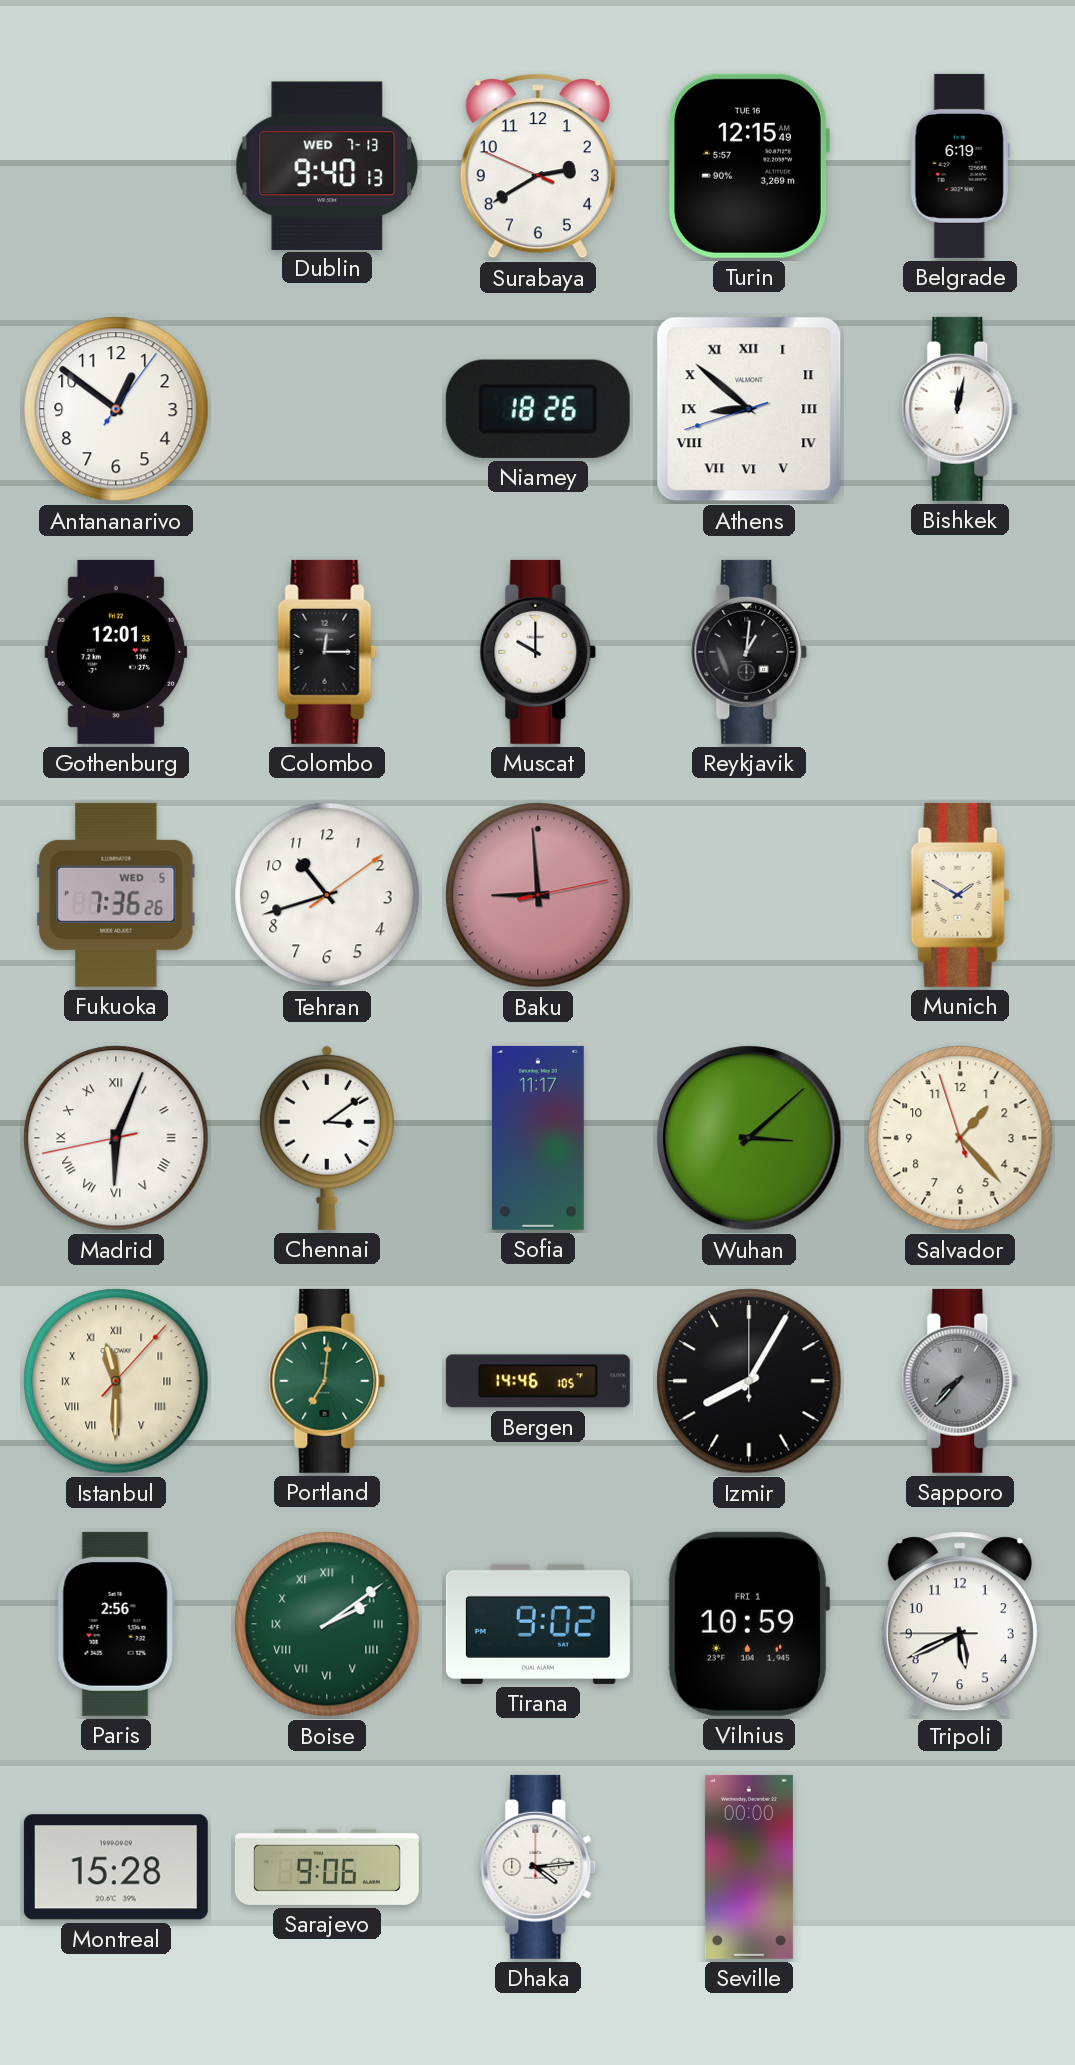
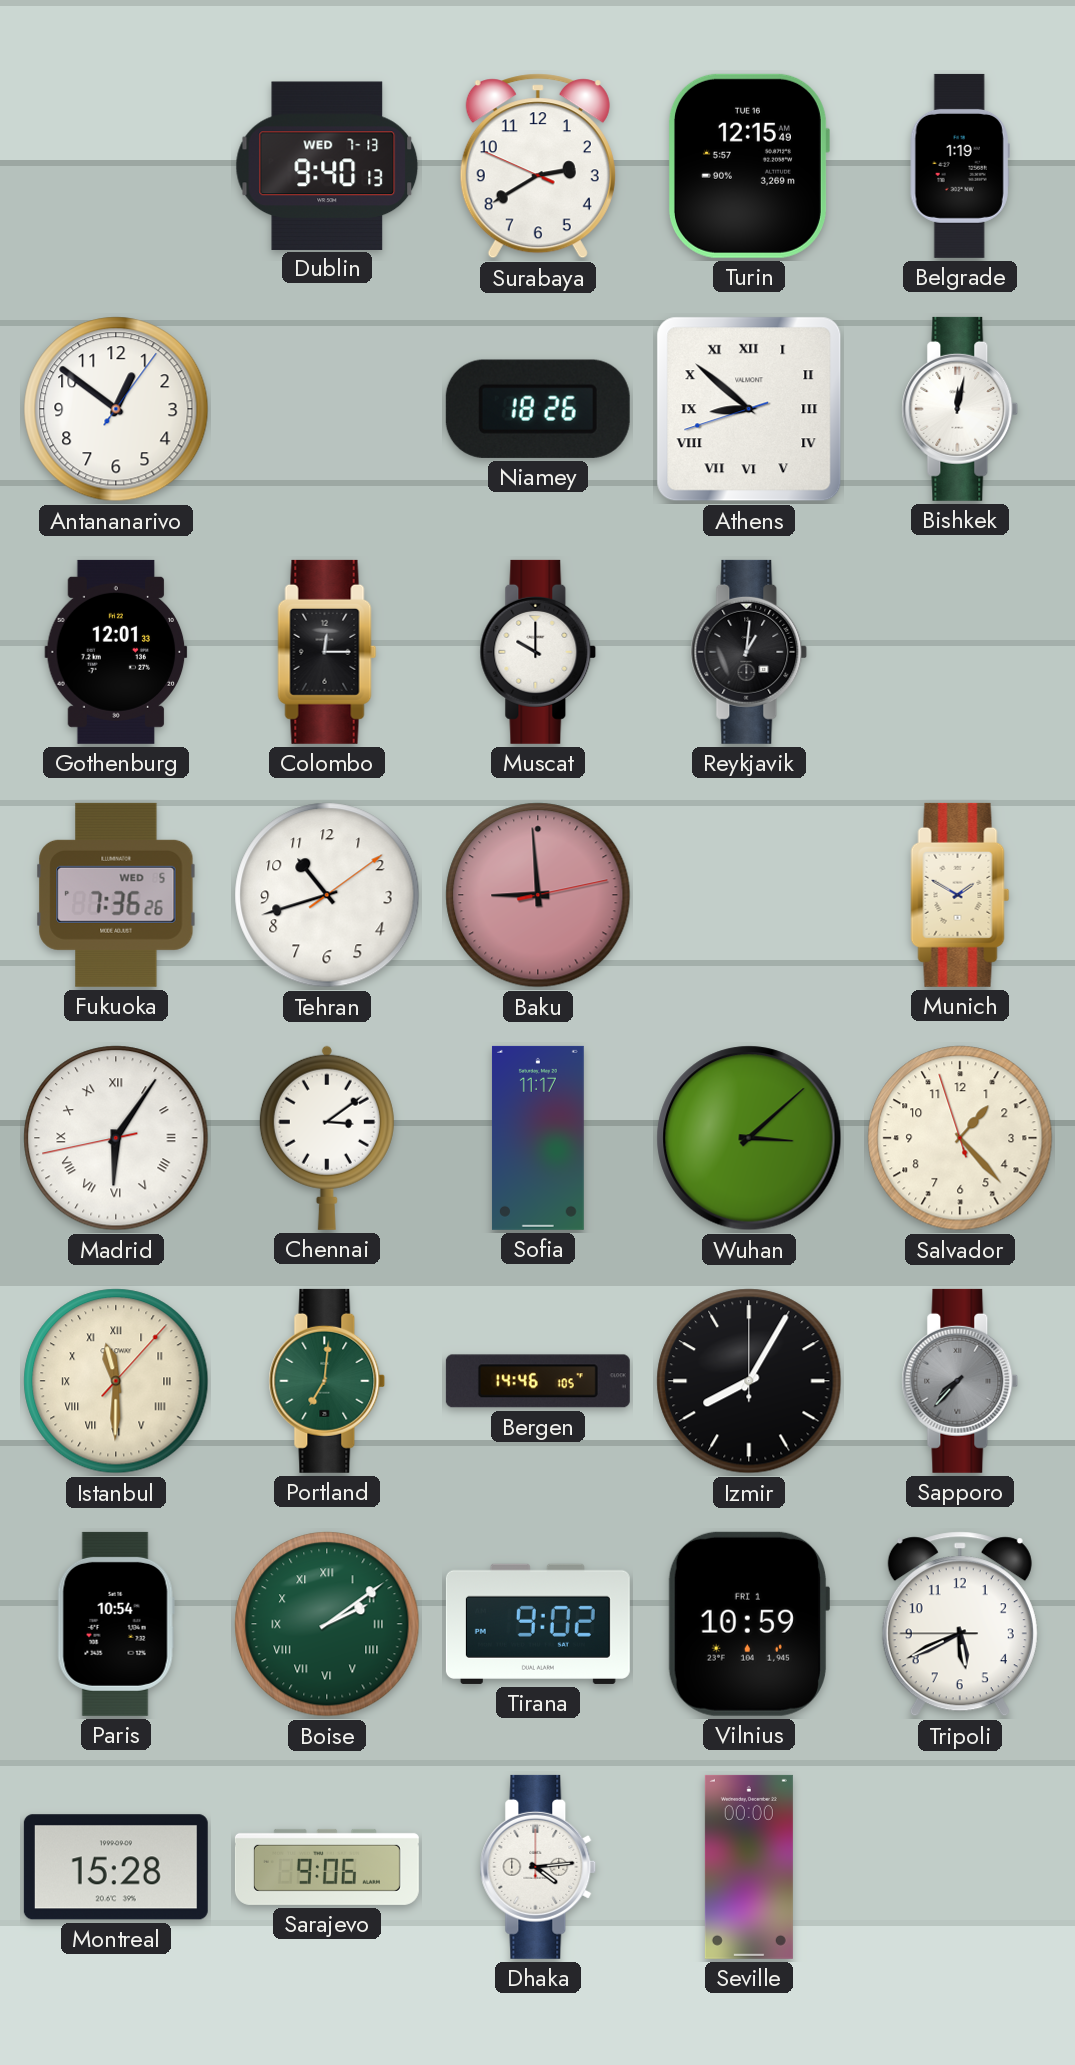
Belgrade: 6:19 -> 1:19 (960, 166)
Madrid: 6:03 -> 6:05 (116, 1138)
Paris: 2:56 -> 10:54 (116, 1624)
